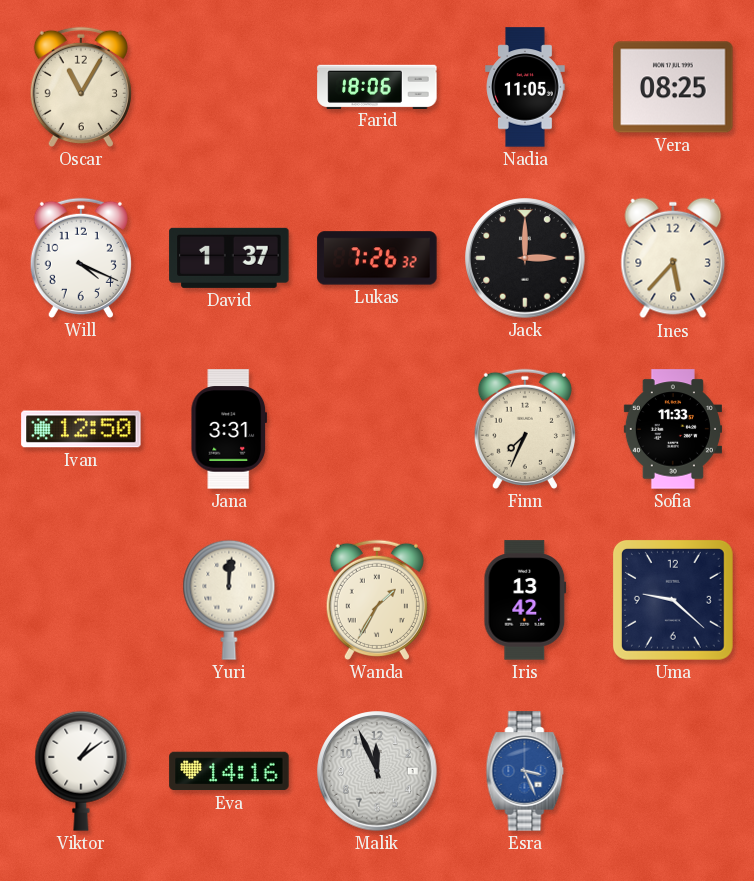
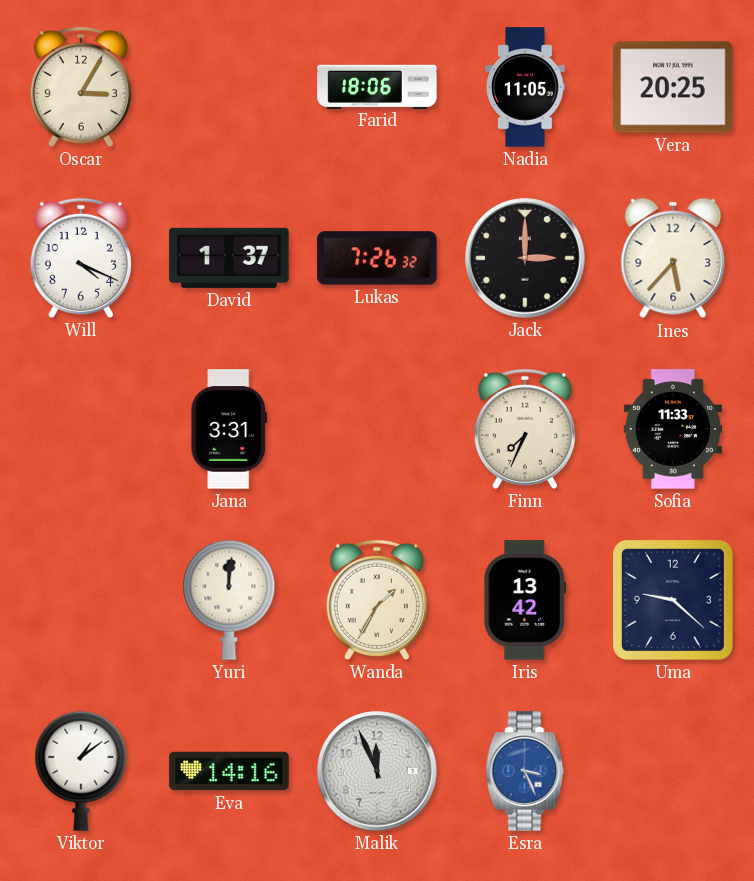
Oscar: 11:05 -> 3:05 (81, 87)
Vera: 08:25 -> 20:25 (673, 87)
Ivan: 12:50 -> none (81, 429)
